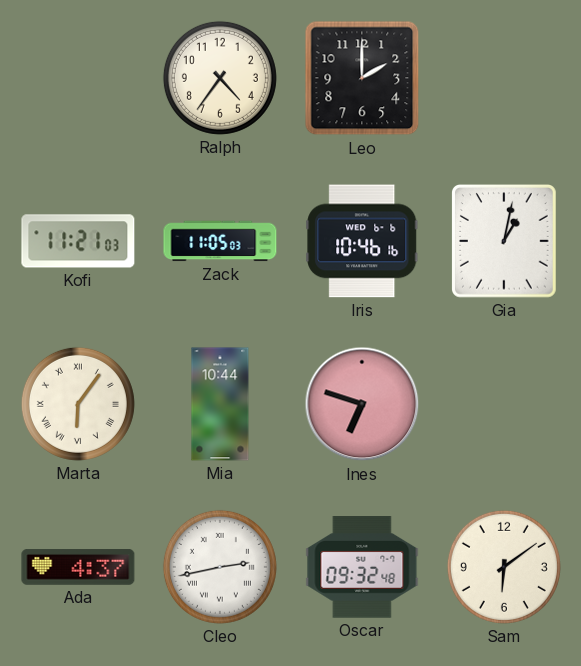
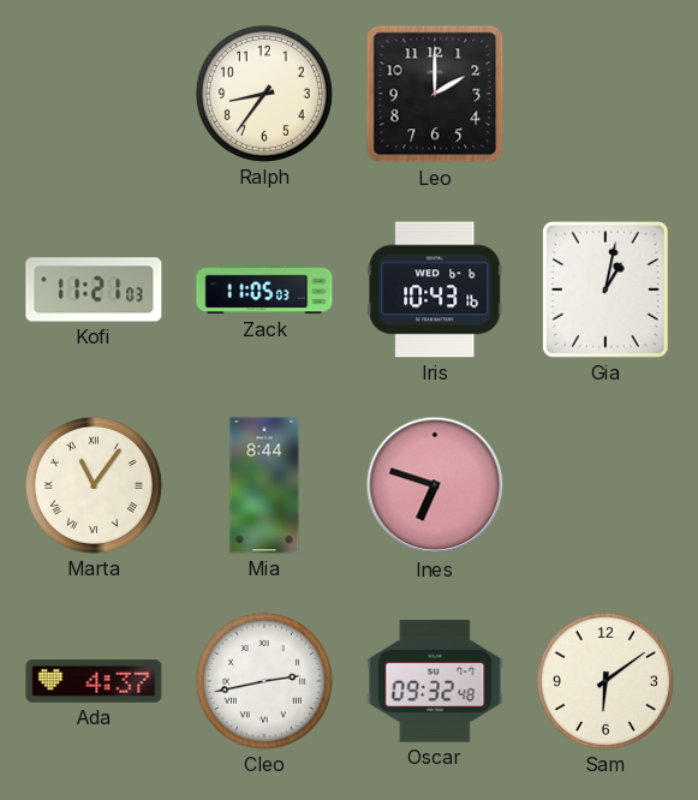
Ralph: 4:36 -> 8:36 (264, 94)
Iris: 10:46 -> 10:43 (435, 289)
Marta: 6:06 -> 11:06 (94, 485)
Mia: 10:44 -> 8:44 (264, 485)
